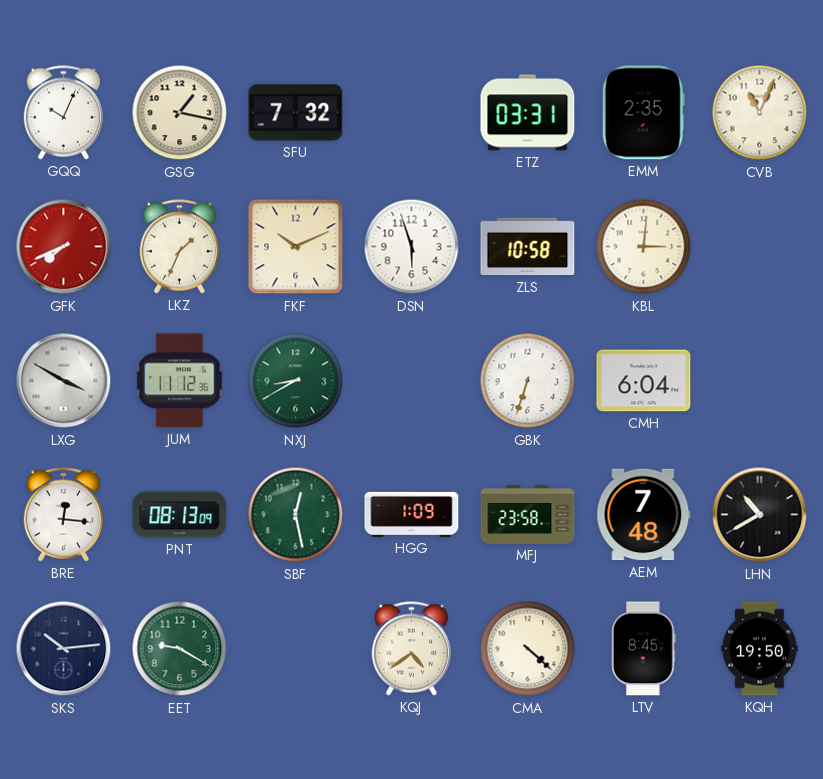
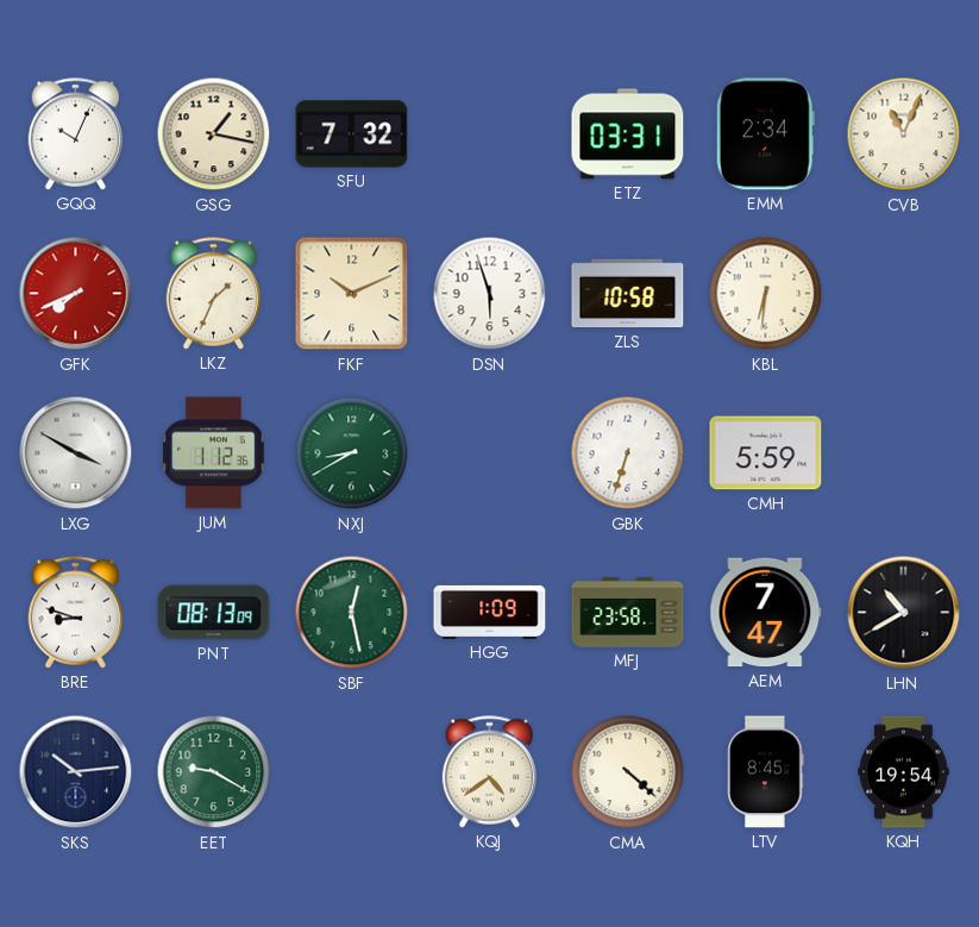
EMM: 2:35 -> 2:34 (765, 134)
KBL: 3:01 -> 6:31 (766, 294)
JUM: 11:12 -> 1:12 (214, 453)
CMH: 6:04 -> 5:59 (766, 453)
BRE: 12:16 -> 8:48 (76, 613)
AEM: 7:48 -> 7:47 (766, 613)
KQH: 19:50 -> 19:54 (904, 772)
